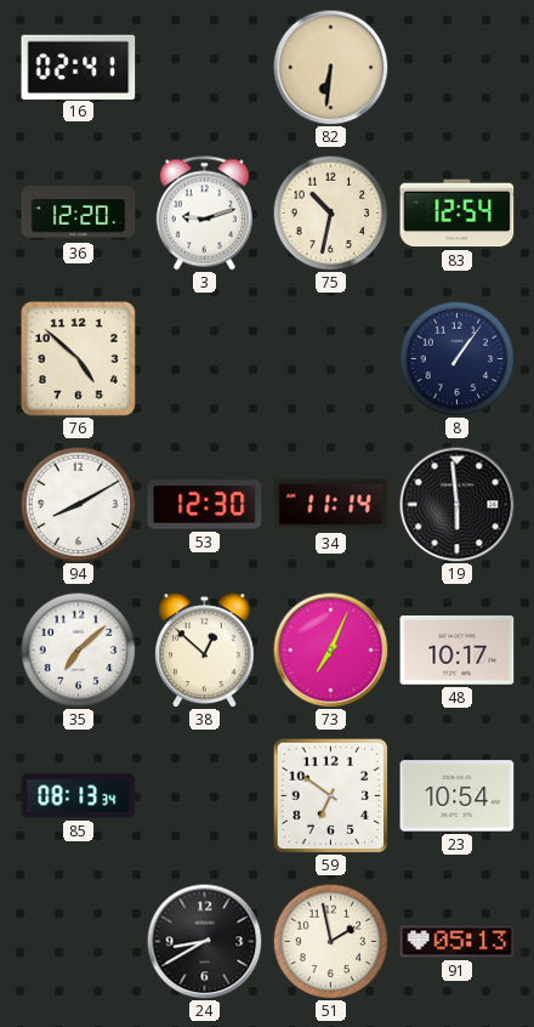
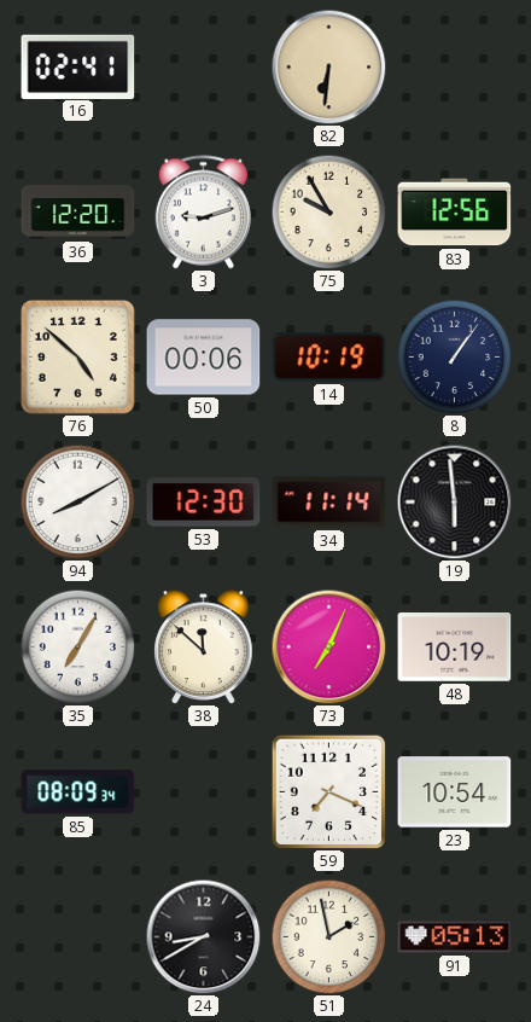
75: 10:32 -> 9:55 (328, 211)
83: 12:54 -> 12:56 (455, 213)
50: none -> 00:06 (204, 358)
14: none -> 10:19 (329, 358)
35: 7:08 -> 7:05 (77, 646)
38: 12:52 -> 11:52 (204, 648)
48: 10:17 -> 10:19 (455, 648)
85: 08:13 -> 08:09 (78, 792)
59: 6:51 -> 7:19 (328, 791)
